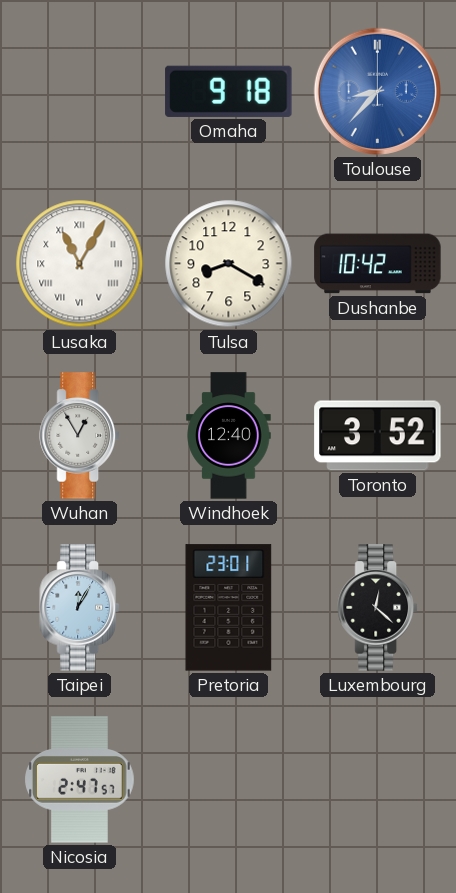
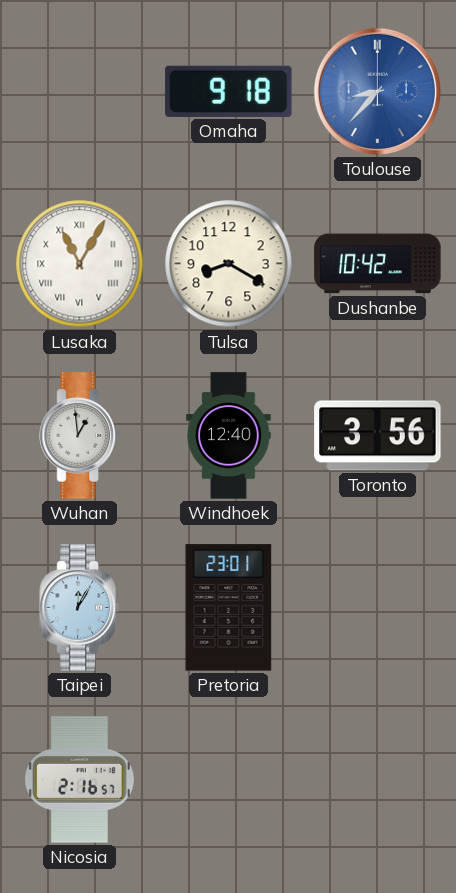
Wuhan: 12:55 -> 12:59 (80, 436)
Toronto: 3:52 -> 3:56 (378, 436)
Luxembourg: 12:22 -> none (378, 608)
Nicosia: 2:47 -> 2:16 (80, 780)
